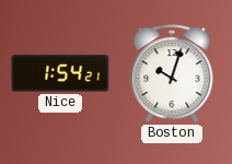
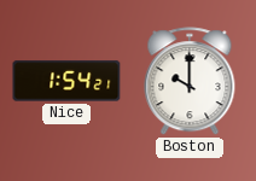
Boston: 10:03 -> 10:00 (190, 82)
